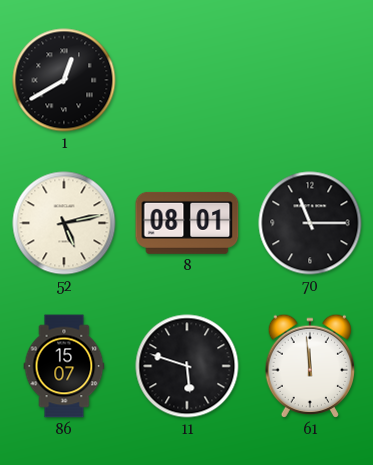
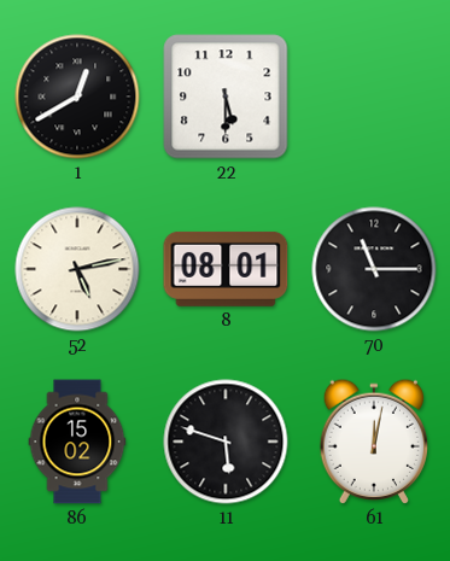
22: none -> 5:30 (226, 97)
86: 15:07 -> 15:02 (77, 442)
61: 11:59 -> 12:02 (373, 442)
